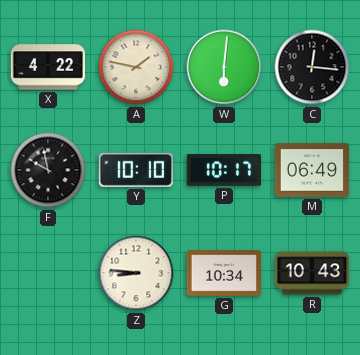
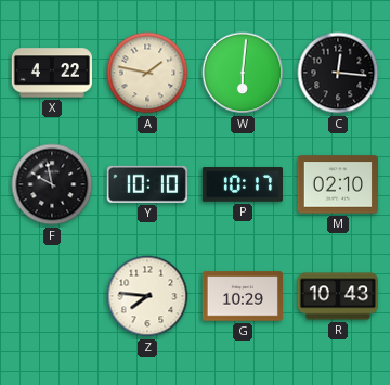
M: 06:49 -> 02:10 (337, 184)
Z: 8:46 -> 7:46 (147, 296)
G: 10:34 -> 10:29 (242, 296)
